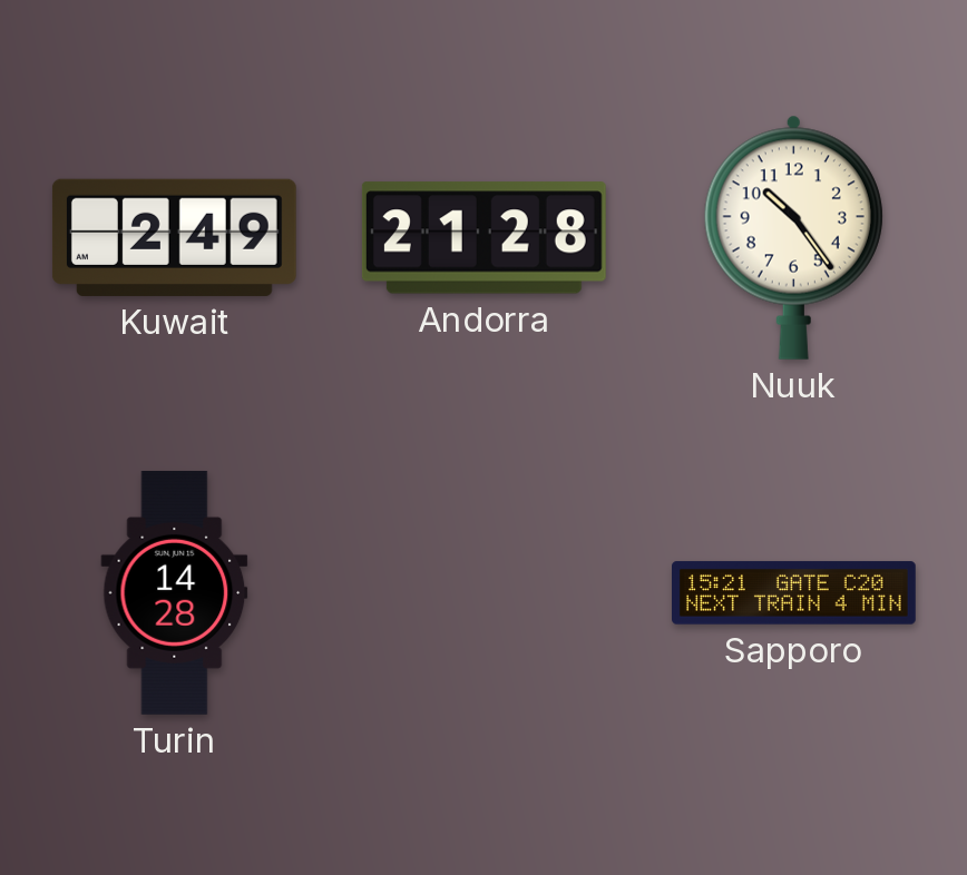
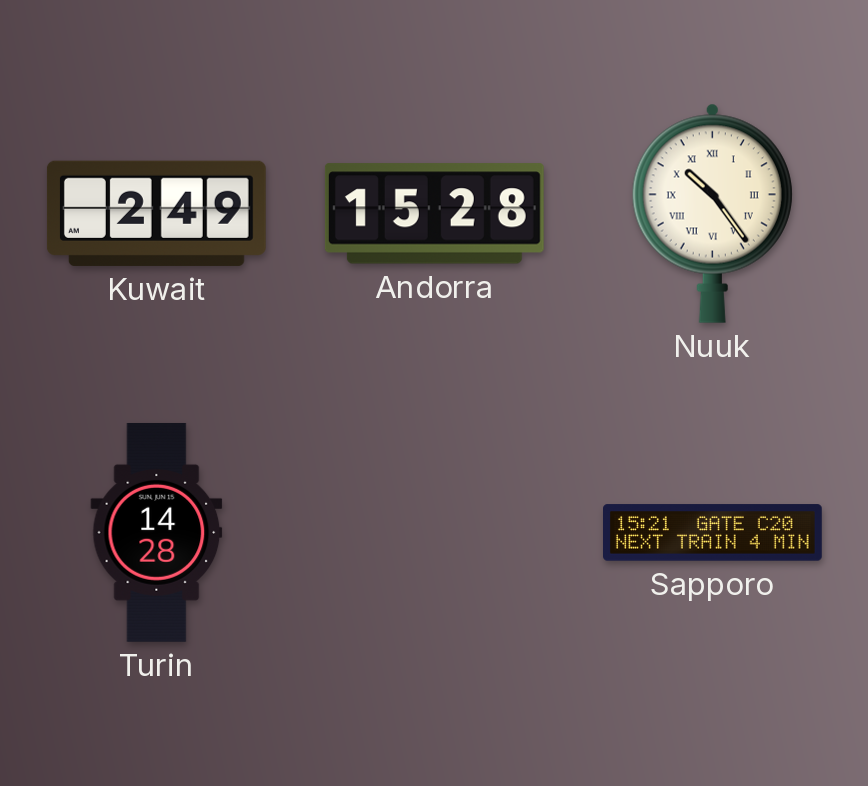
Andorra: 21:28 -> 15:28 (434, 214)
Nuuk numerals: Arabic -> Roman (712, 213)
